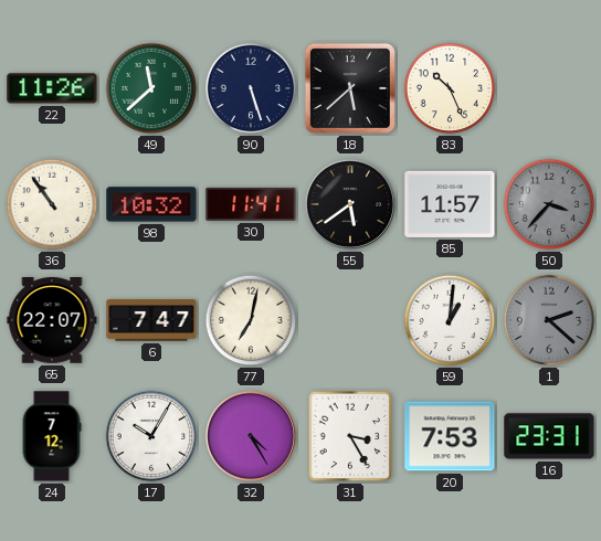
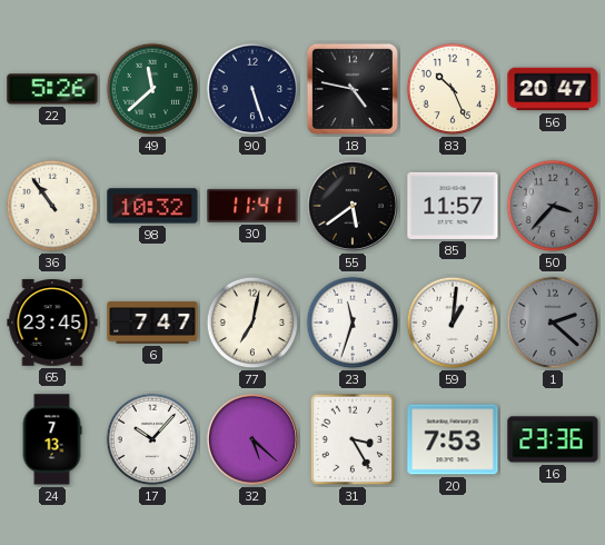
22: 11:26 -> 5:26 (52, 89)
18: 5:38 -> 4:47 (353, 89)
56: none -> 20:47 (553, 89)
65: 22:07 -> 23:45 (52, 324)
23: none -> 11:33 (353, 323)
24: 7:12 -> 7:13 (52, 439)
17: 10:05 -> 10:07 (152, 439)
32: 4:25 -> 5:22 (252, 439)
16: 23:31 -> 23:36 (553, 439)
